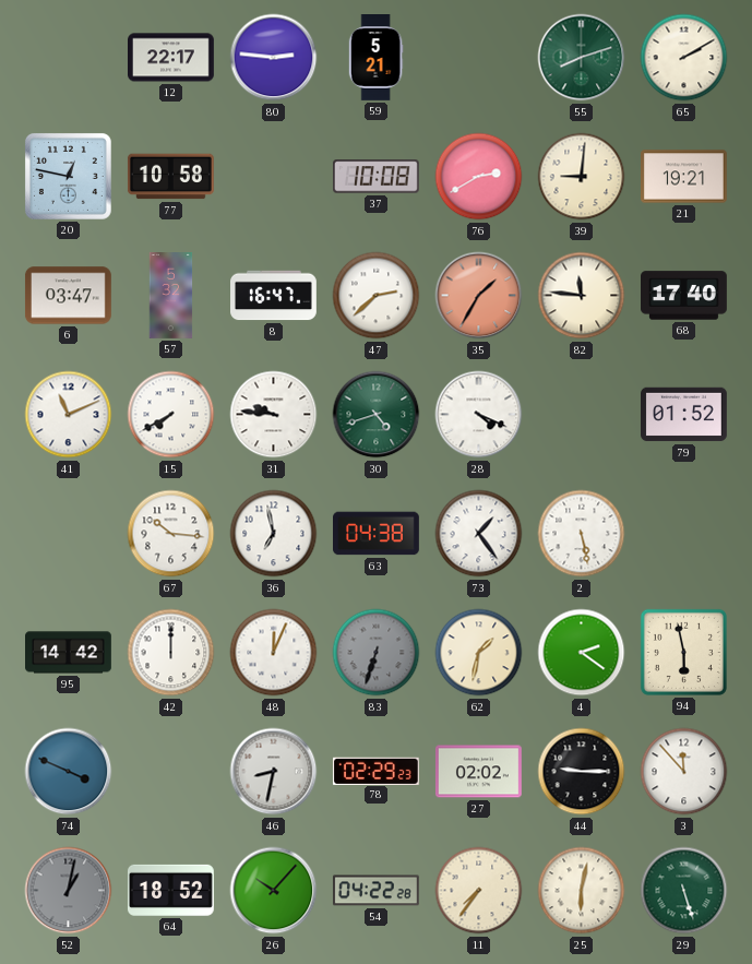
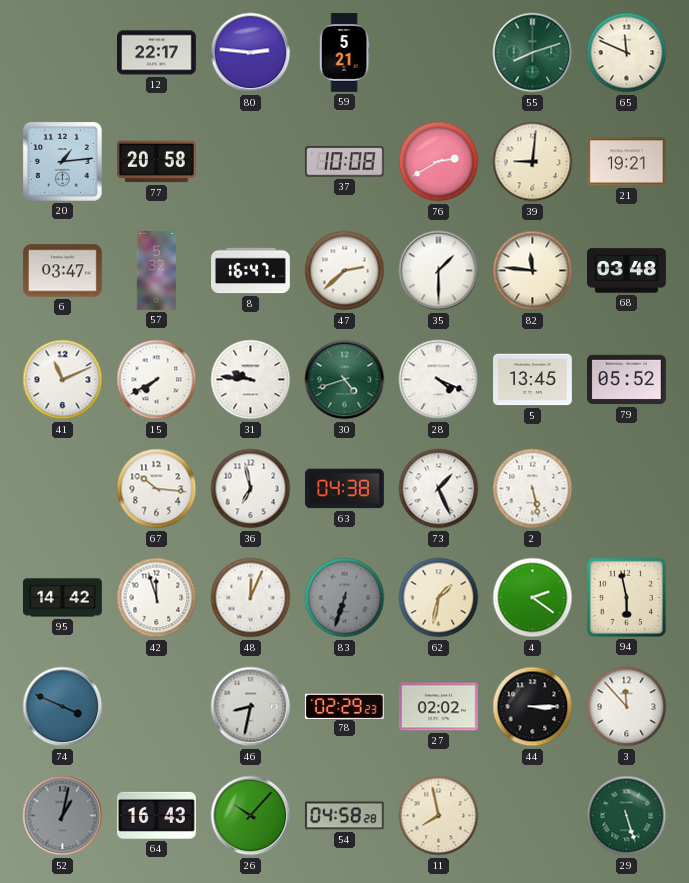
65: 2:10 -> 11:49 (627, 53)
20: 12:47 -> 1:14 (62, 161)
77: 10:58 -> 20:58 (156, 162)
35: 1:35 -> 1:30 (439, 271)
35 dial: salmon -> white (439, 271)
68: 17:40 -> 03:48 (627, 271)
5: none -> 13:45 (533, 380)
79: 01:52 -> 05:52 (627, 380)
73: 1:24 -> 1:26 (439, 489)
42: 12:00 -> 11:57 (157, 598)
44: 9:15 -> 3:15 (533, 707)
64: 18:52 -> 16:43 (156, 815)
54: 04:22 -> 04:58 (344, 816)
11: 7:36 -> 7:58 (439, 816)
25: 6:02 -> none (582, 891)
